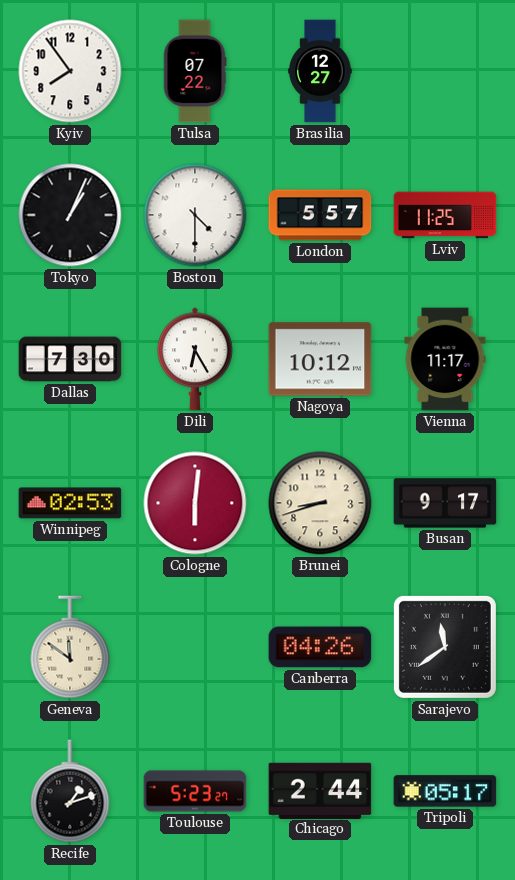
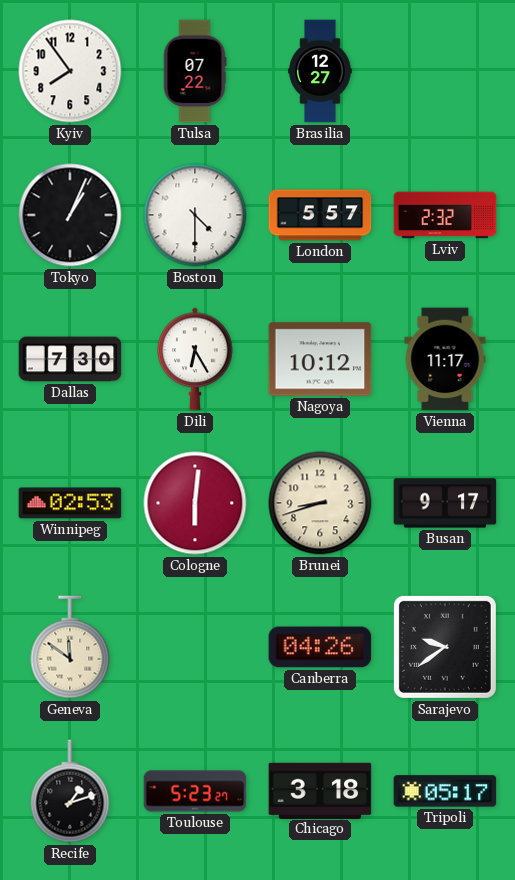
Lviv: 11:25 -> 2:32 (445, 215)
Sarajevo: 11:39 -> 9:39 (445, 647)
Chicago: 2:44 -> 3:18 (320, 790)
